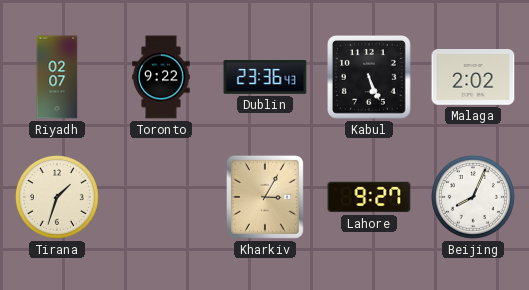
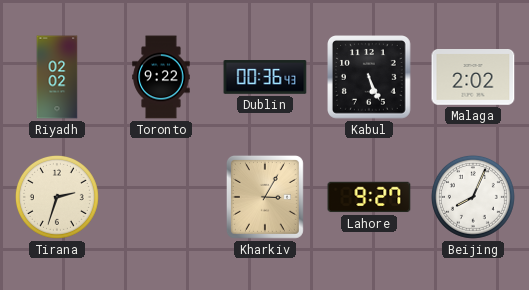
Riyadh: 02:07 -> 02:02 (57, 77)
Dublin: 23:36 -> 00:36 (265, 77)
Tirana: 1:33 -> 2:33 (57, 197)
